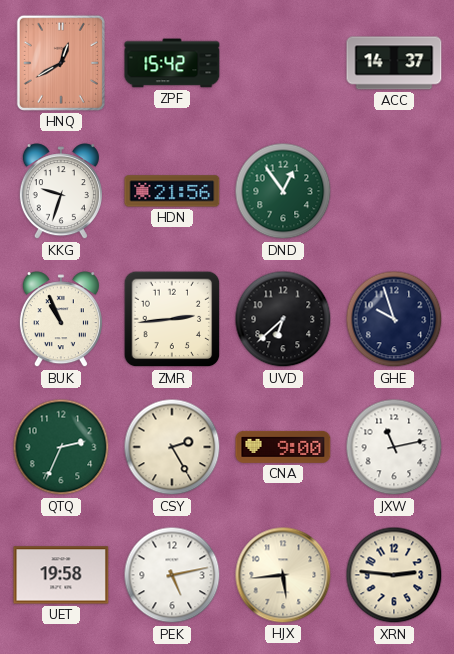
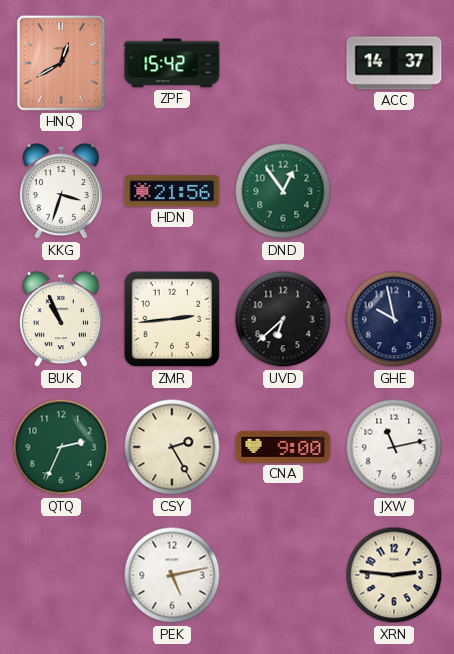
KKG: 9:33 -> 3:33 (61, 192)
GHE: 9:57 -> 9:58 (394, 319)
UET: 19:58 -> none (61, 575)
HJX: 5:44 -> none (283, 575)
